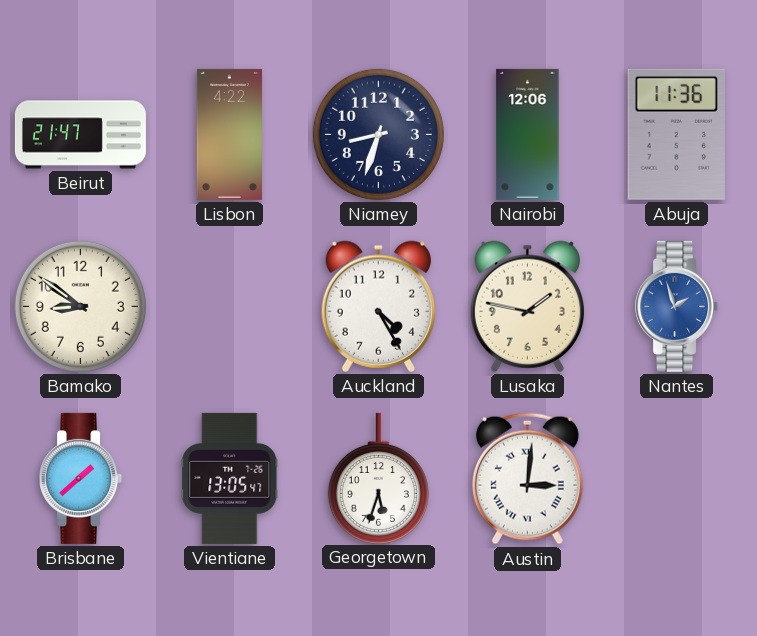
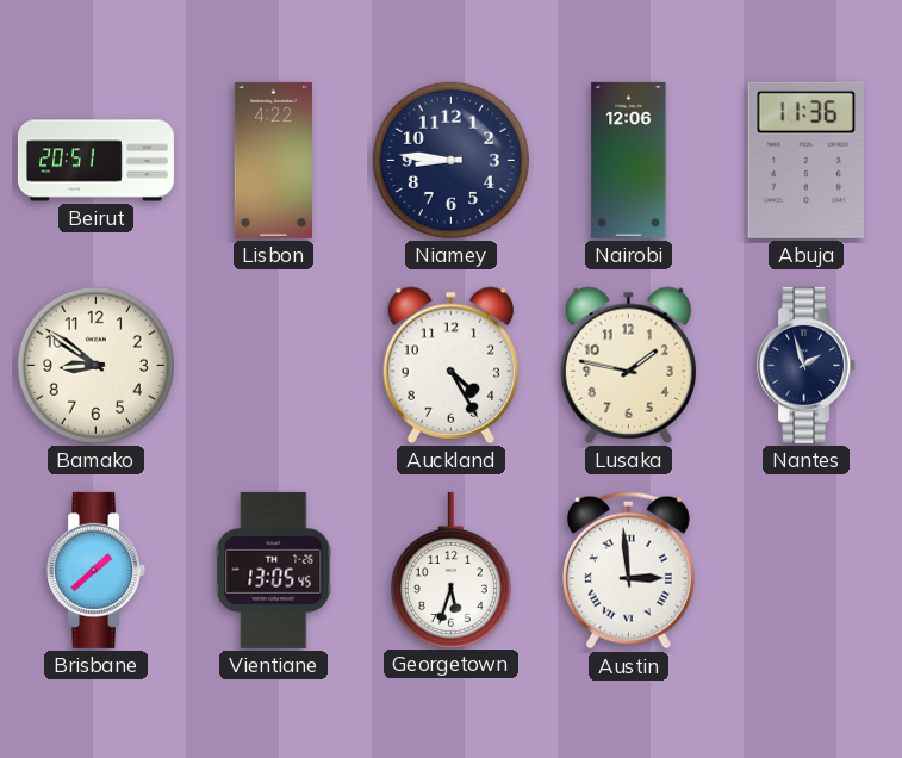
Beirut: 21:47 -> 20:51 (95, 161)
Niamey: 8:33 -> 8:46 (450, 160)
Nantes dial: blue -> navy (807, 365)
Vientiane: 13:05:47 -> 13:05:45 (274, 570)
Austin: 3:01 -> 2:59 (628, 571)
